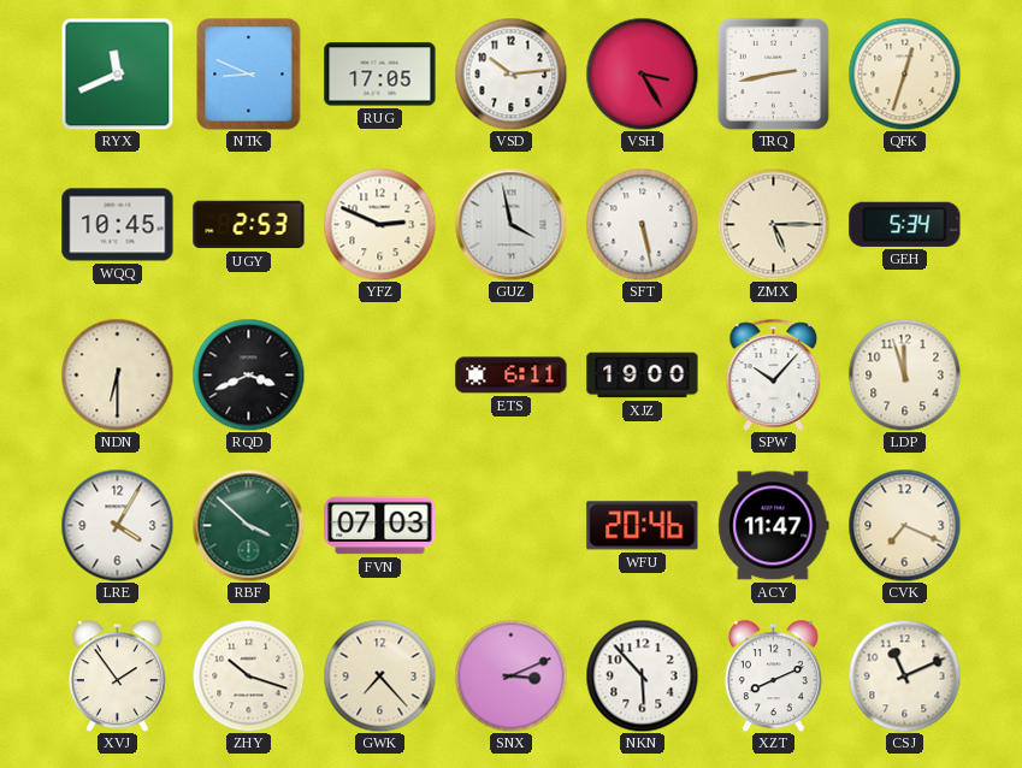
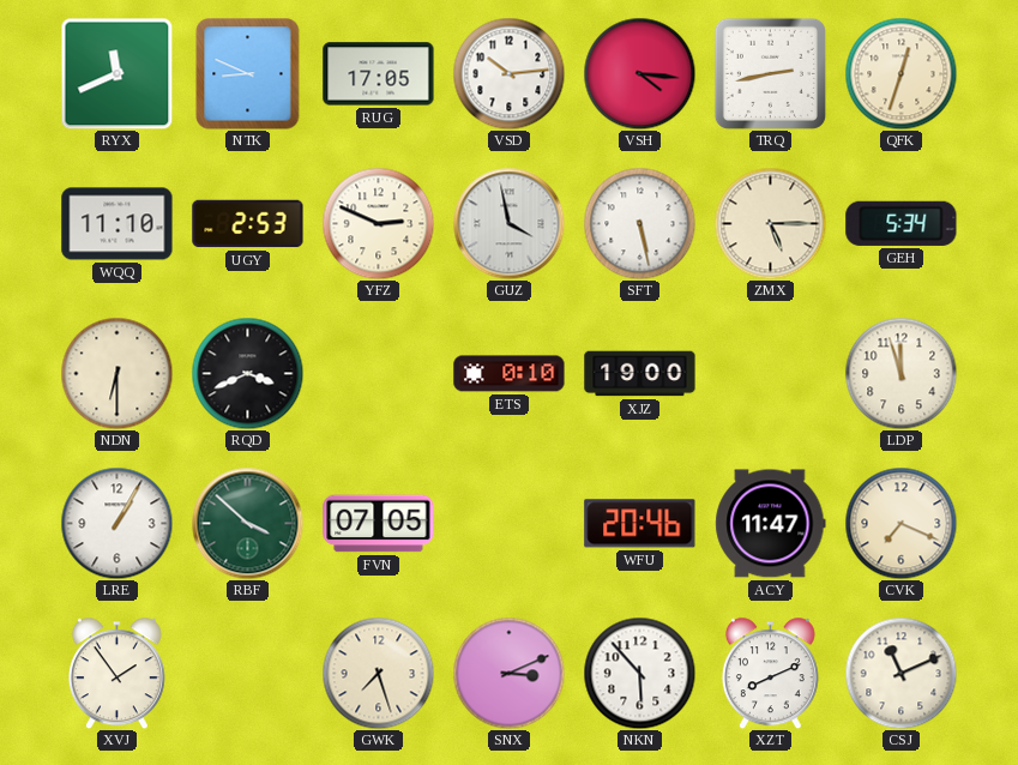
VSH: 3:25 -> 4:16 (639, 73)
WQQ: 10:45 -> 11:10 (118, 224)
ETS: 6:11 -> 0:10 (510, 374)
SPW: 10:07 -> none (774, 374)
LRE: 4:05 -> 1:05 (116, 523)
FVN: 07:03 -> 07:05 (379, 524)
ZHY: 10:18 -> none (248, 675)
GWK: 7:23 -> 7:27 (378, 673)
